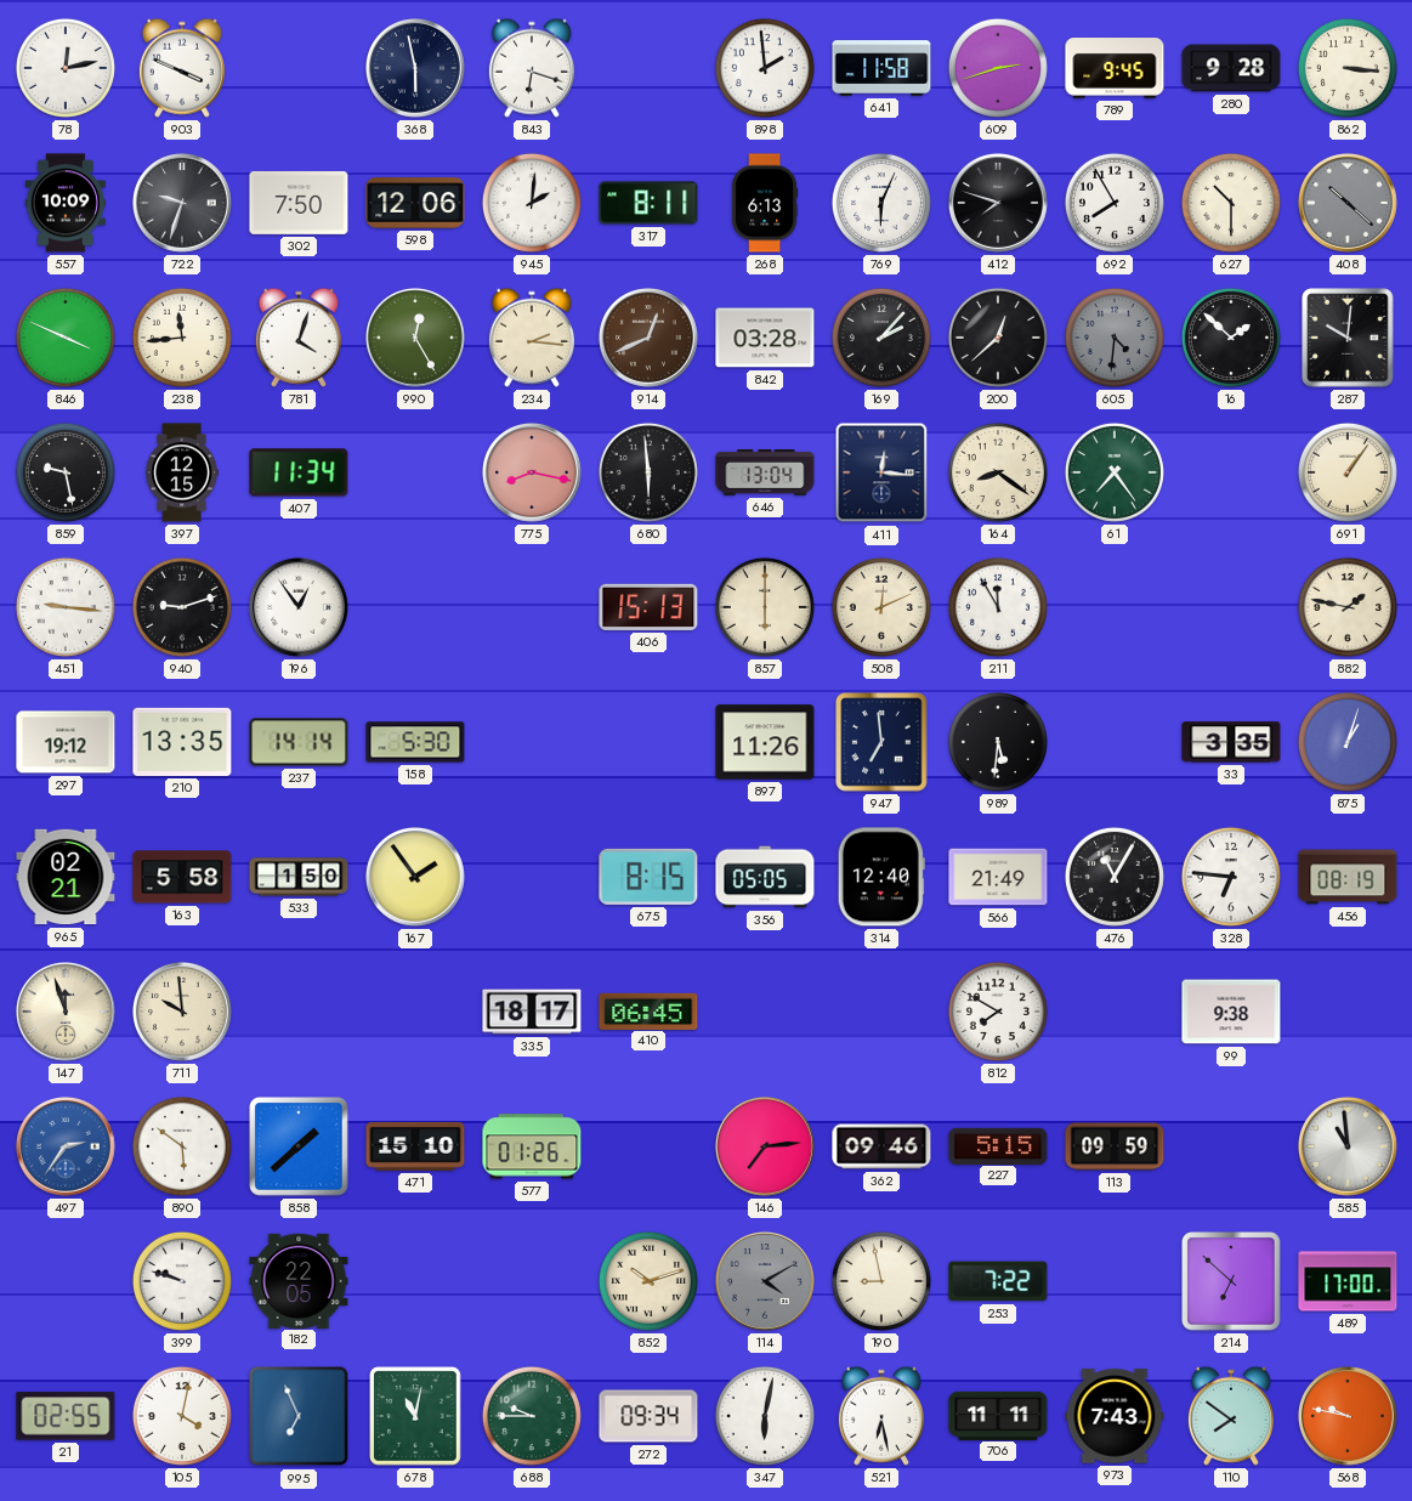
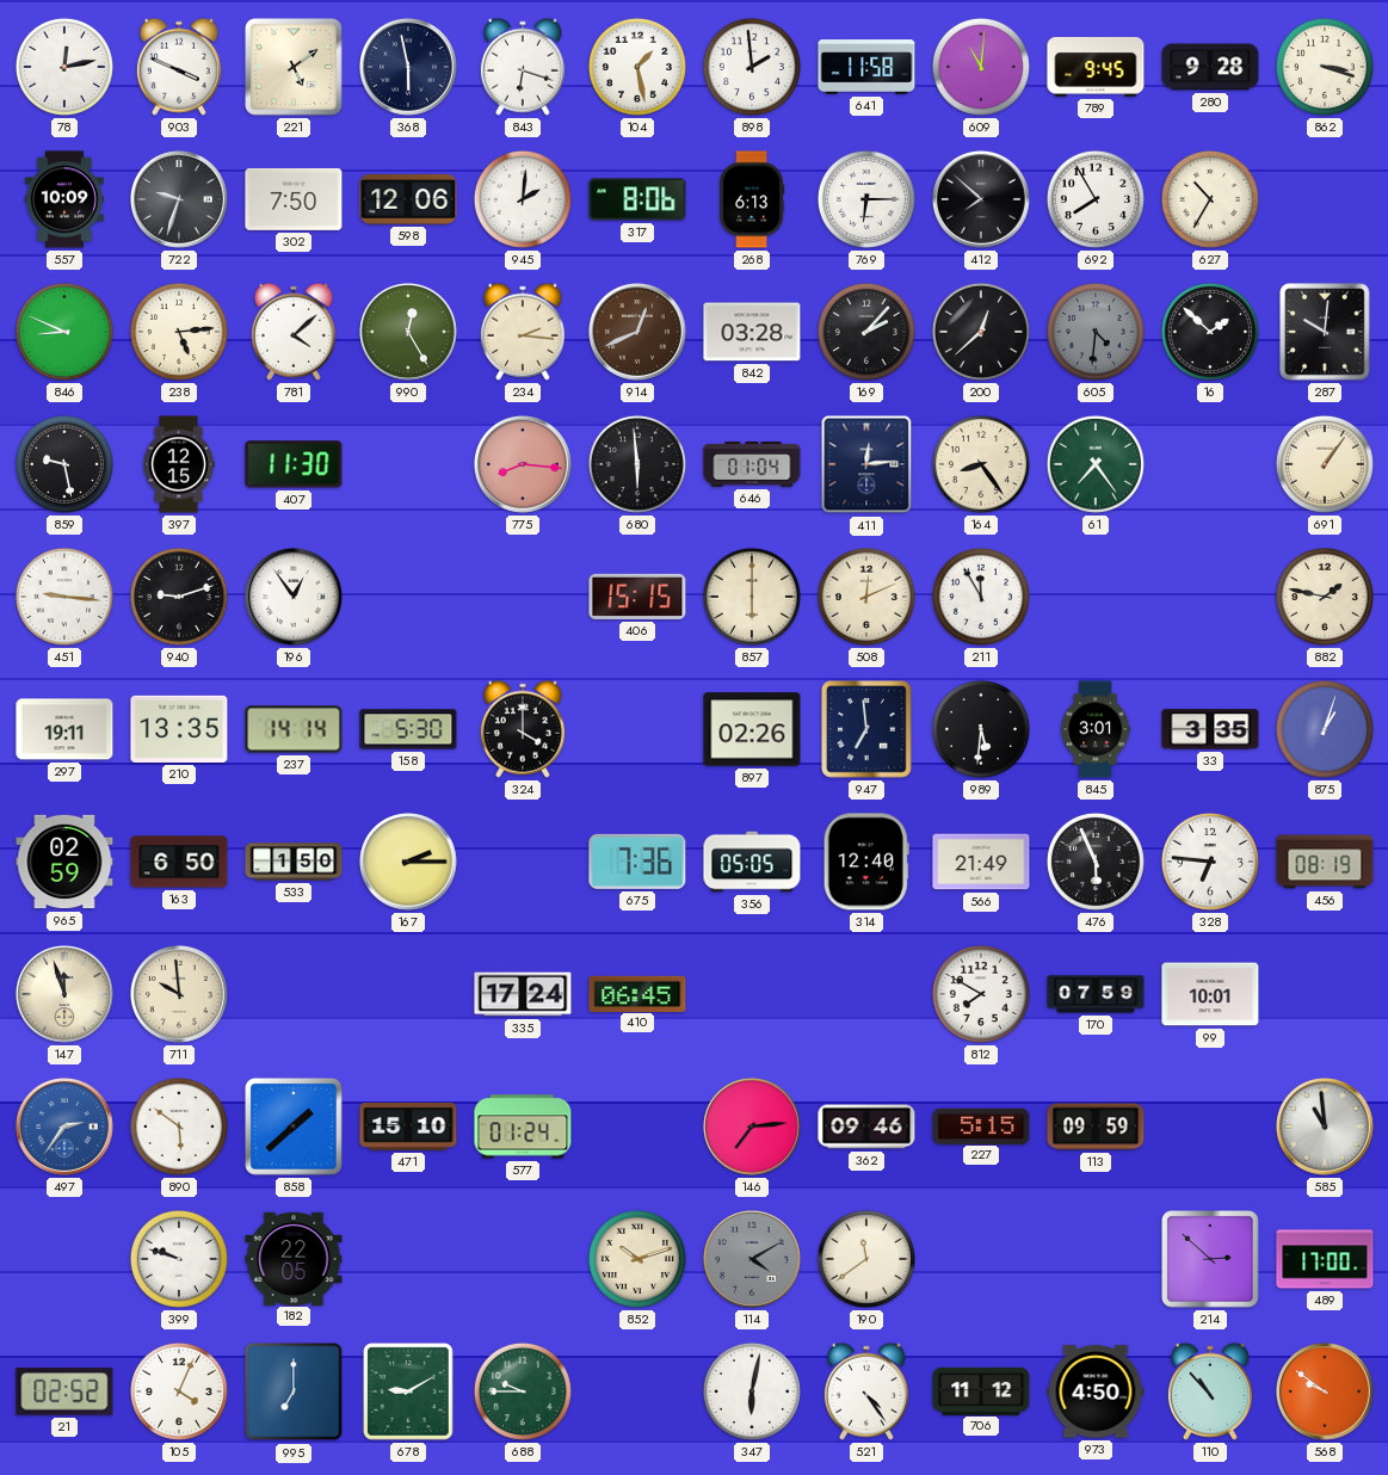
221: none -> 5:09 (295, 68)
104: none -> 1:28 (637, 67)
609: 2:42 -> 11:01 (981, 67)
862: 3:16 -> 3:18 (1325, 67)
317: 8:11 -> 8:06 (637, 199)
769: 6:04 -> 6:15 (866, 199)
412: 7:48 -> 7:52 (981, 199)
627: 10:30 -> 10:35 (1210, 199)
408: 10:22 -> none (1348, 203)
846: 3:49 -> 8:49 (64, 332)
238: 11:44 -> 5:14 (179, 332)
781: 4:03 -> 4:08 (294, 332)
407: 11:34 -> 11:30 (294, 464)
775: 8:17 -> 8:16 (523, 464)
646: 13:04 -> 01:04 (752, 465)
411: 12:16 -> 12:14 (866, 464)
164: 8:21 -> 8:24 (981, 464)
406: 15:13 -> 15:15 (637, 597)
297: 19:12 -> 19:11 (64, 729)
324: none -> 4:00 (523, 729)
897: 11:26 -> 02:26 (752, 729)
845: none -> 3:01 (1096, 729)
965: 02:21 -> 02:59 (64, 862)
163: 5:58 -> 6:50 (179, 862)
167: 1:54 -> 2:15 (408, 862)
675: 8:15 -> 7:36 (637, 862)
476: 11:05 -> 5:56 (1096, 862)
335: 18:17 -> 17:24 (523, 994)
170: none -> 07:59 (1096, 994)
99: 9:38 -> 10:01 (1210, 994)
577: 01:26 -> 01:24 (523, 1127)
190: 8:58 -> 11:39 (866, 1259)
253: 7:22 -> none (998, 1281)
214: 6:52 -> 2:52 (1211, 1260)
21: 02:55 -> 02:52 (64, 1391)
105: 4:02 -> 4:04 (179, 1391)
995: 6:56 -> 7:00 (294, 1391)
678: 11:02 -> 9:10 (408, 1391)
272: 09:34 -> none (648, 1416)
521: 6:28 -> 4:24 (866, 1391)
706: 11:11 -> 11:12 (981, 1390)
973: 7:43 -> 4:50 (1096, 1391)
110: 7:51 -> 10:53 (1210, 1391)
568: 9:47 -> 9:51 (1325, 1391)
